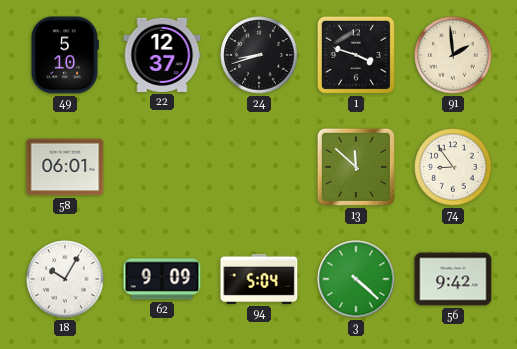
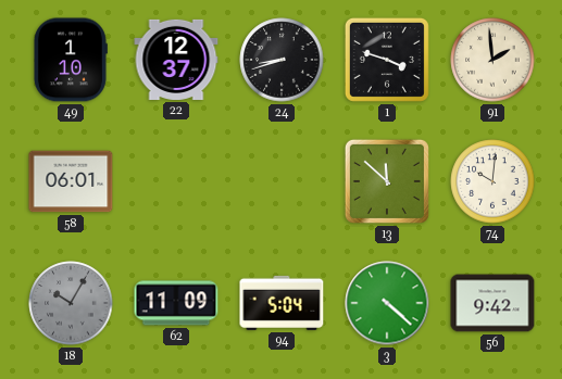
49: 5:10 -> 1:10 (71, 60)
74: 8:54 -> 10:01 (492, 181)
18 dial: white -> grey (71, 303)
62: 9:09 -> 11:09 (176, 303)
